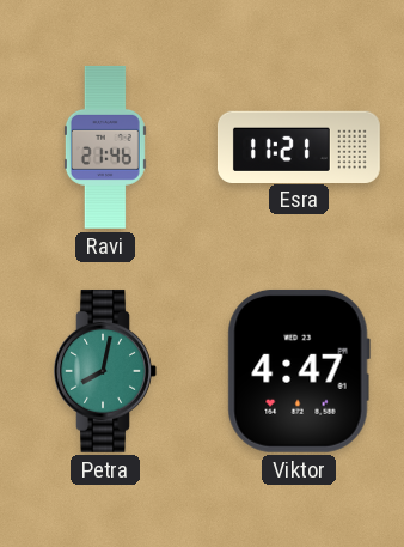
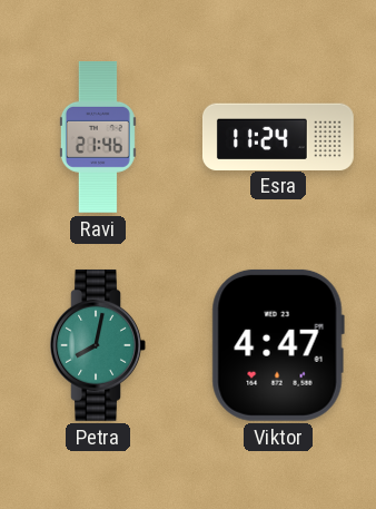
Esra: 11:21 -> 11:24 (278, 136)
